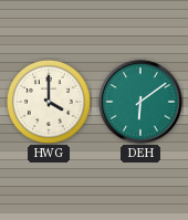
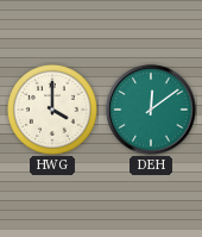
DEH: 6:09 -> 12:09 (151, 110)
